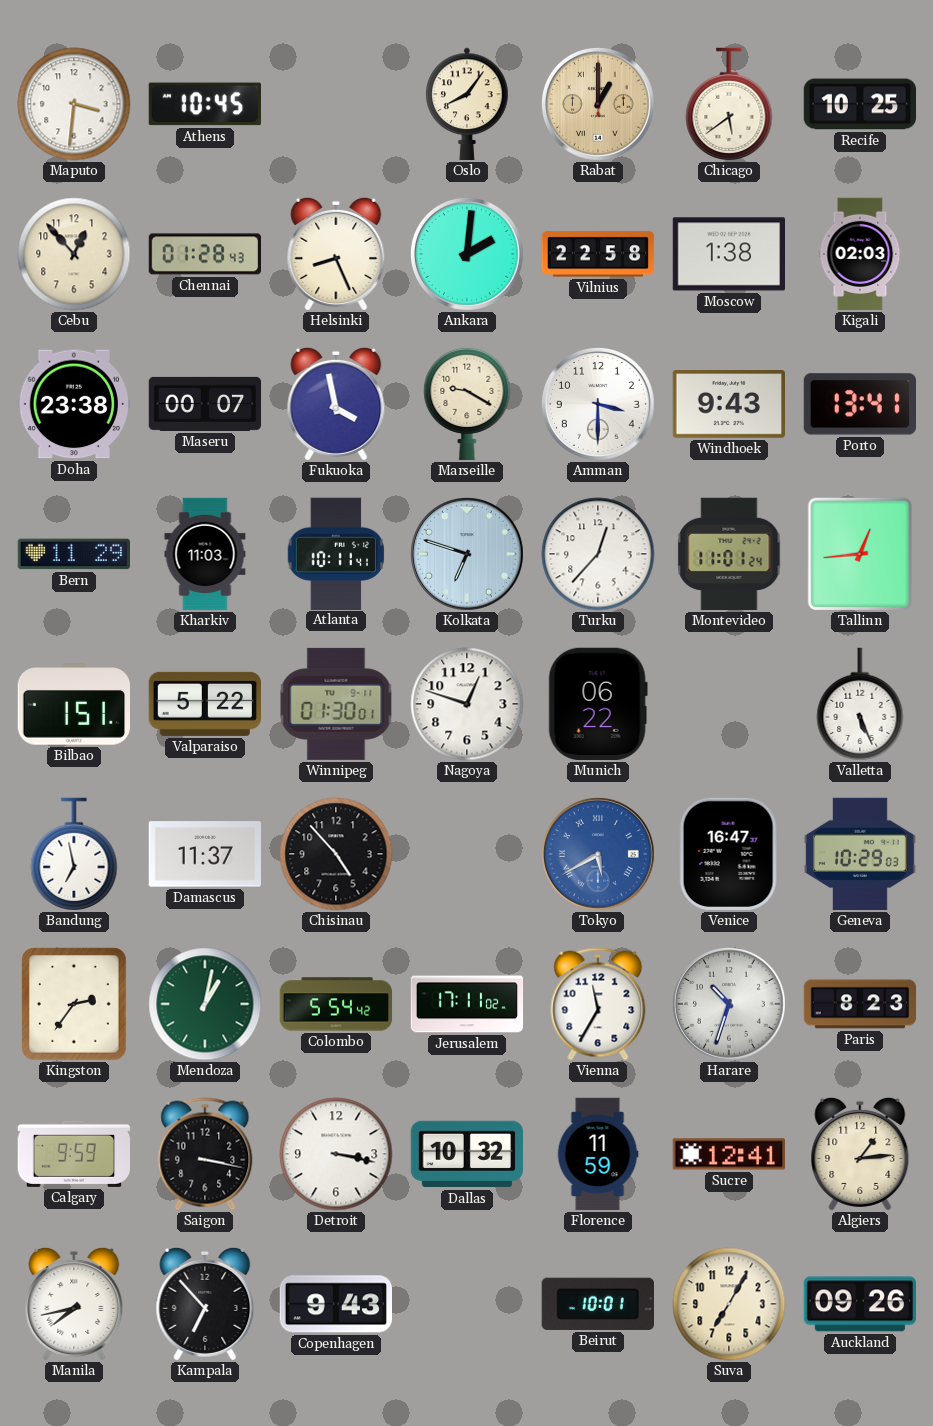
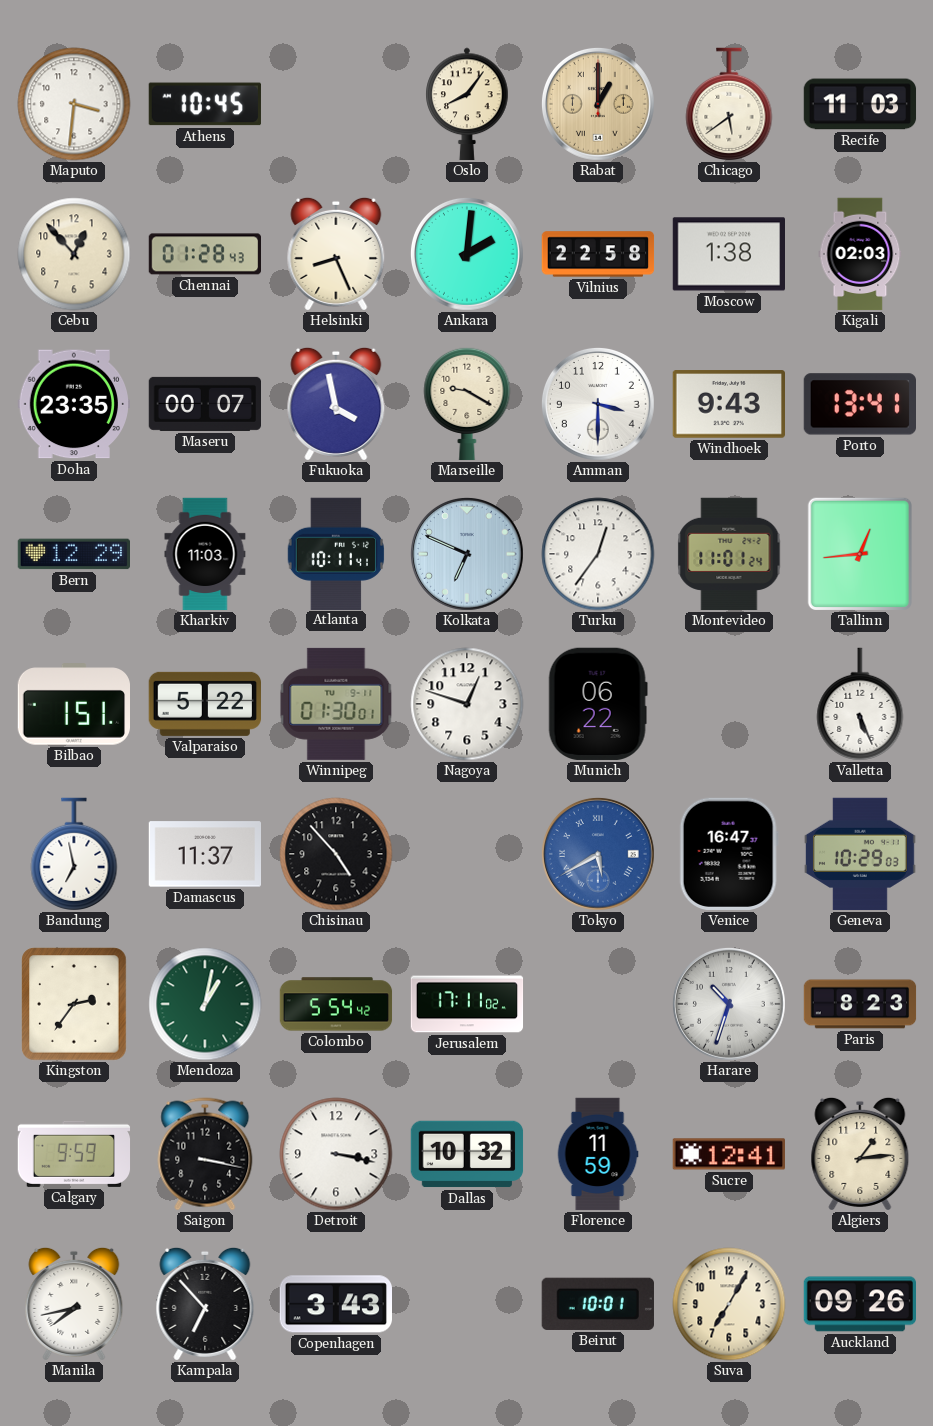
Recife: 10:25 -> 11:03 (860, 104)
Doha: 23:38 -> 23:35 (74, 404)
Bern: 11:29 -> 12:29 (73, 554)
Kolkata: 6:48 -> 6:49 (467, 554)
Turku: 12:37 -> 12:36 (598, 554)
Vienna: 11:35 -> none (598, 1004)
Copenhagen: 9:43 -> 3:43 (335, 1304)
